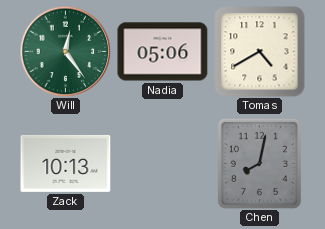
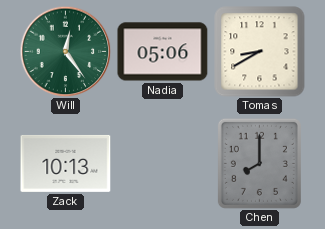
Tomas: 4:40 -> 8:40 (260, 52)
Chen: 8:02 -> 8:00 (259, 163)
